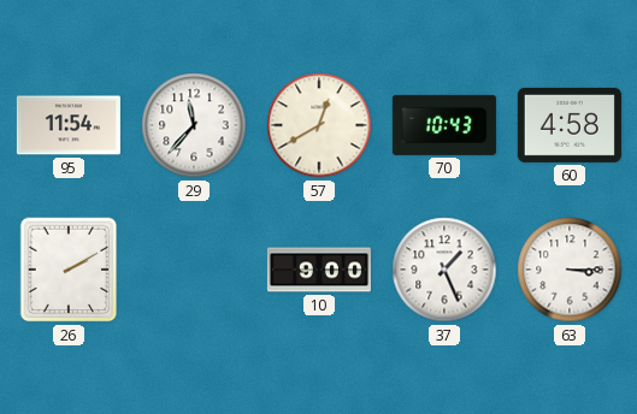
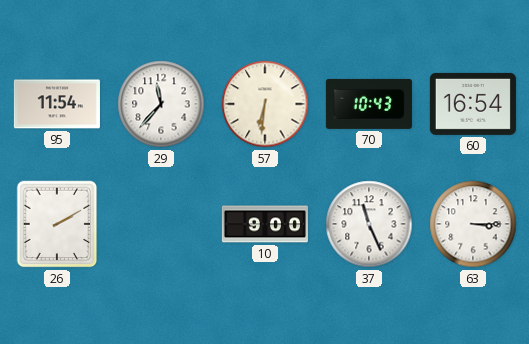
57: 12:40 -> 6:31 (265, 104)
60: 4:58 -> 16:54 (473, 104)
37: 1:26 -> 11:26 (369, 224)
